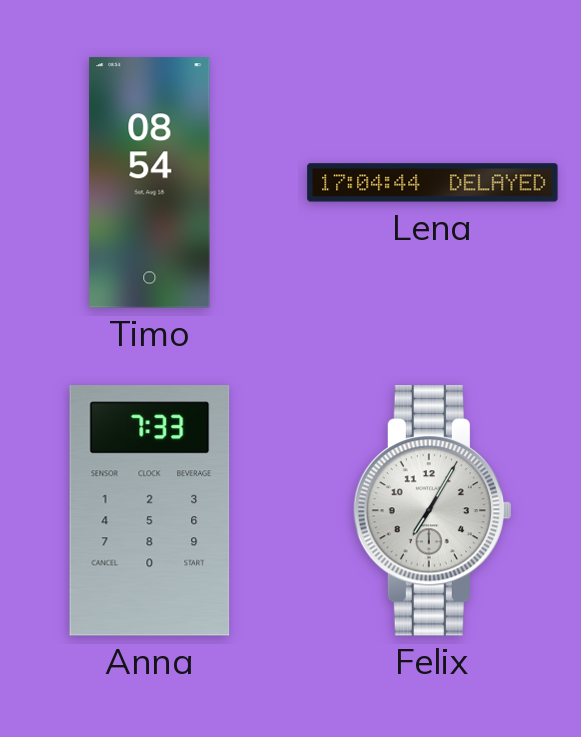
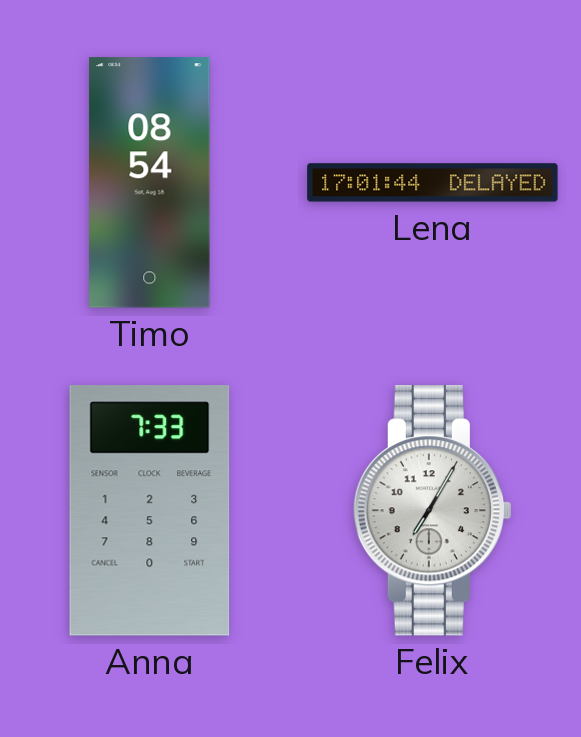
Lena: 17:04 -> 17:01 (433, 183)
